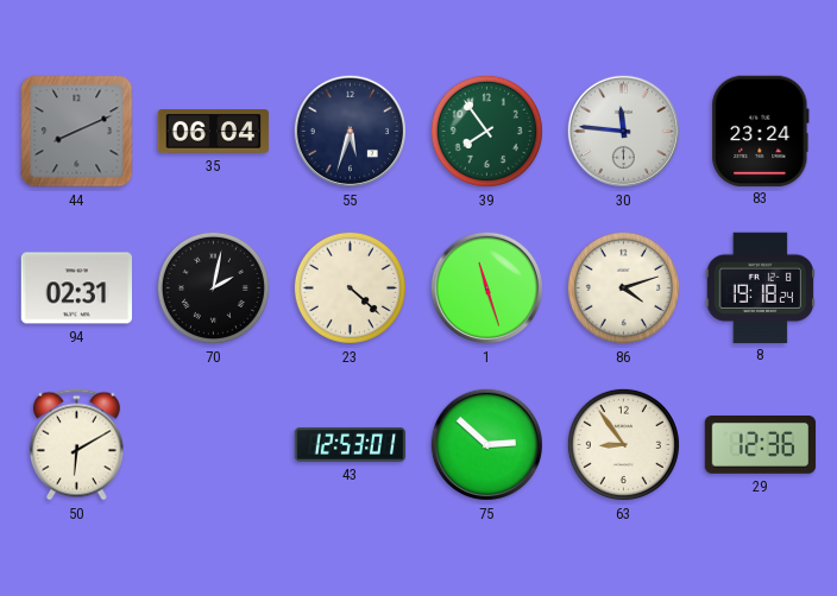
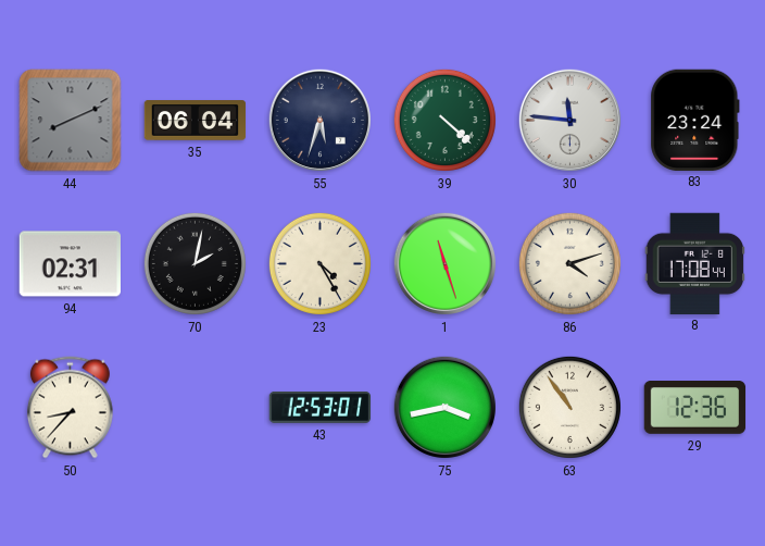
39: 7:54 -> 4:22 (444, 120)
23: 4:22 -> 4:25 (319, 263)
8: 19:18 -> 17:08 (694, 263)
50: 6:10 -> 8:37 (70, 408)
75: 2:52 -> 3:43 (444, 407)
63: 8:54 -> 10:54 (569, 407)
